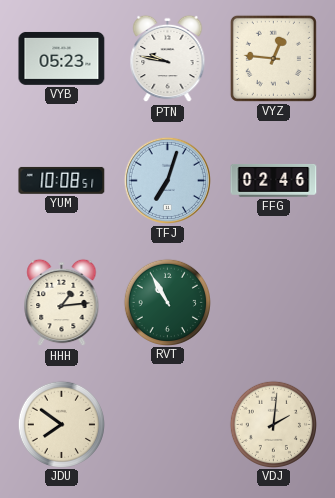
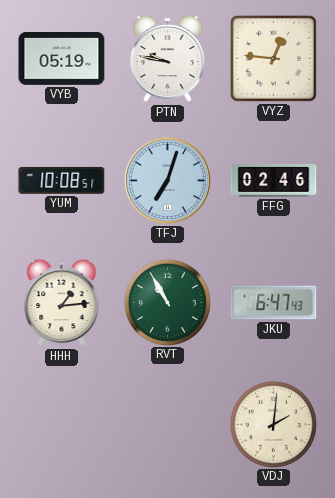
VYB: 05:23 -> 05:19 (62, 58)
JKU: none -> 6:47 (274, 303)
JDU: 7:51 -> none (61, 424)
